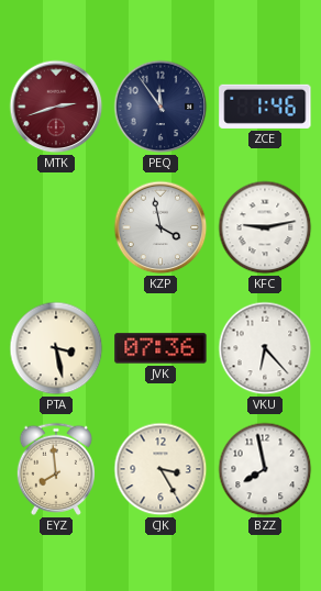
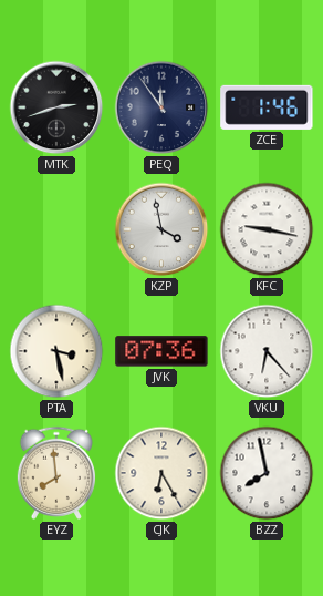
MTK dial: burgundy -> black (56, 107)
KFC: 9:13 -> 9:17 (267, 229)
CJK: 3:25 -> 6:25 (161, 473)
